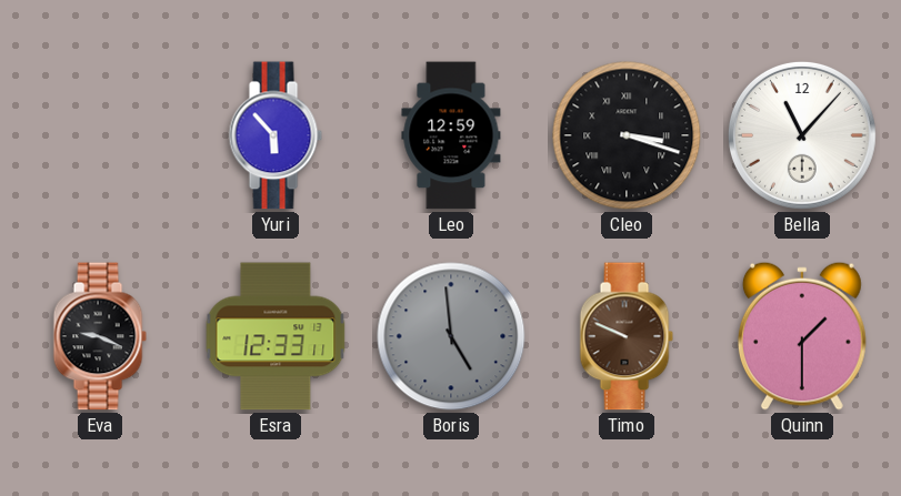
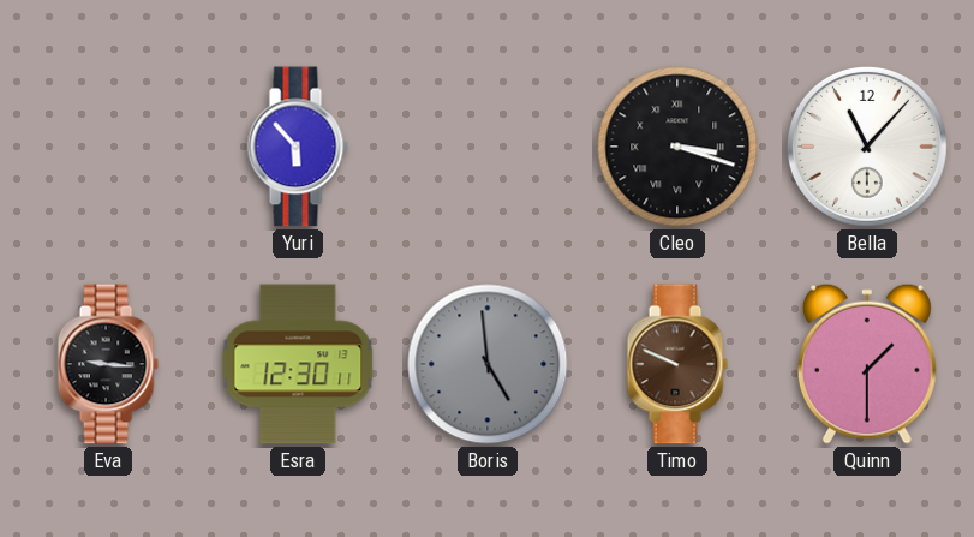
Leo: 12:59 -> none (451, 135)
Eva: 9:19 -> 9:16 (108, 364)
Esra: 12:33 -> 12:30 (298, 364)
